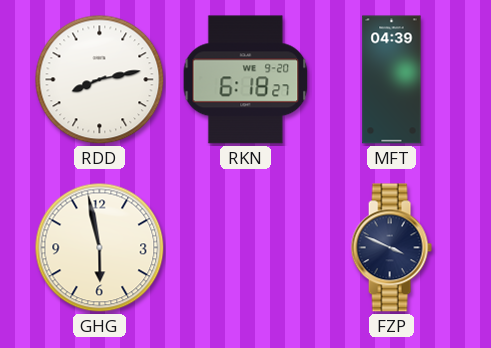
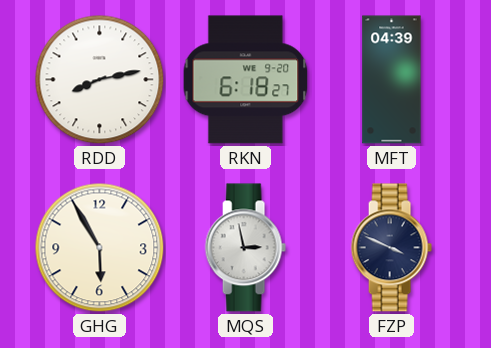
GHG: 5:58 -> 5:55 (100, 248)
MQS: none -> 2:58 (245, 248)
